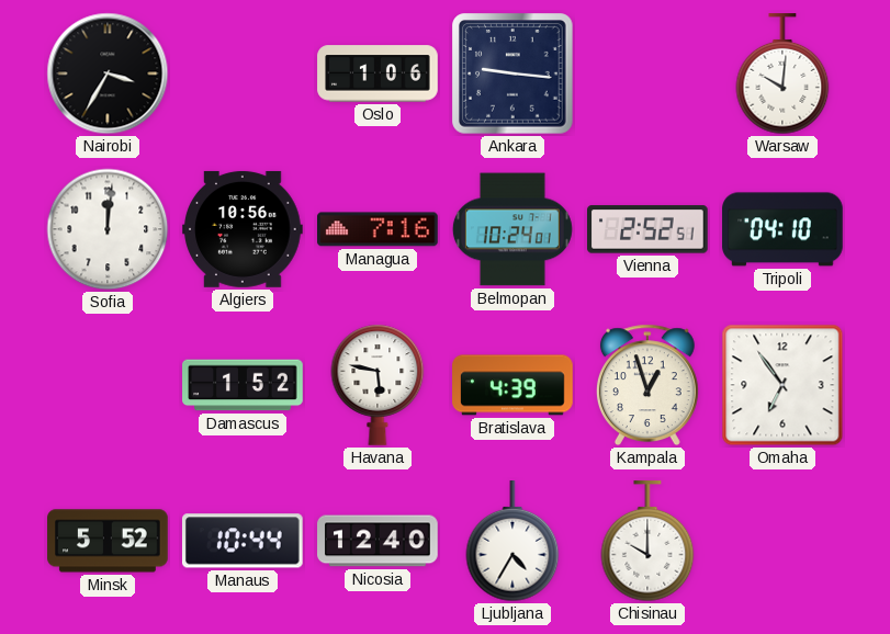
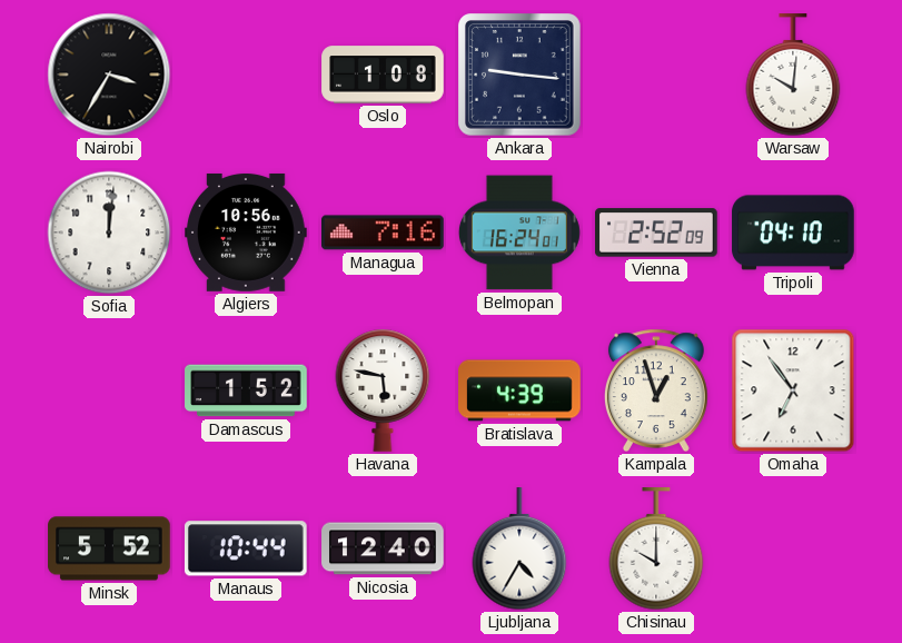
Oslo: 1:06 -> 1:08 (383, 75)
Belmopan: 10:24 -> 16:24 (519, 233)
Vienna: 2:52:51 -> 2:52:09 (657, 233)
